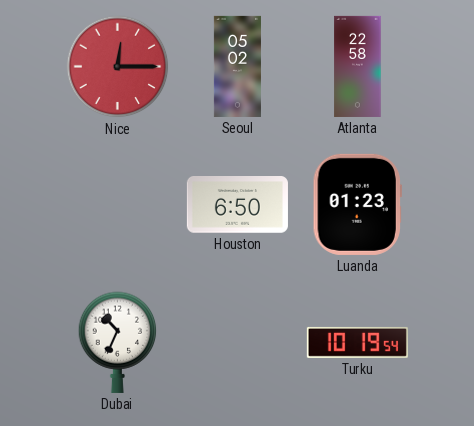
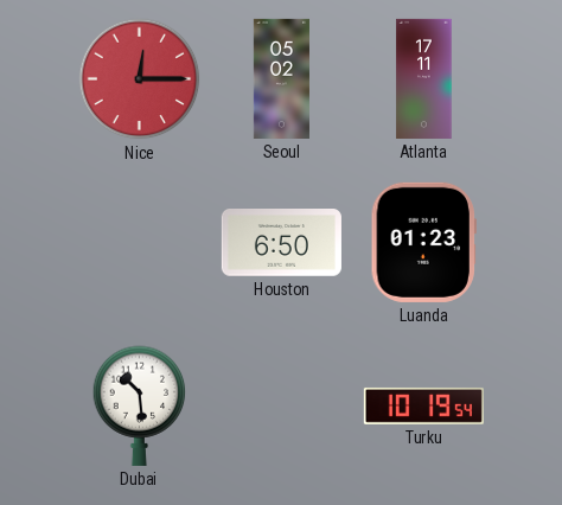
Atlanta: 22:58 -> 17:11 (424, 78)
Dubai: 10:34 -> 10:29 (140, 405)
